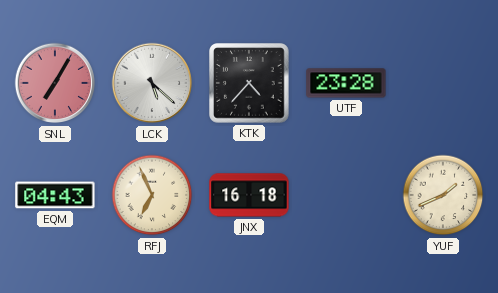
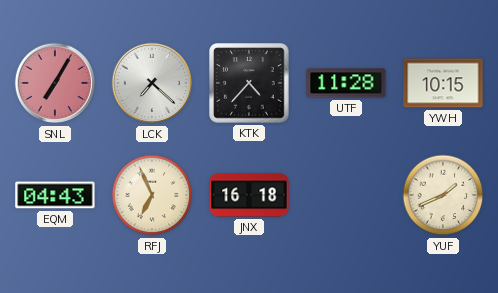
LCK: 5:22 -> 7:22 (152, 83)
UTF: 23:28 -> 11:28 (346, 83)
YWH: none -> 10:15 (443, 83)
